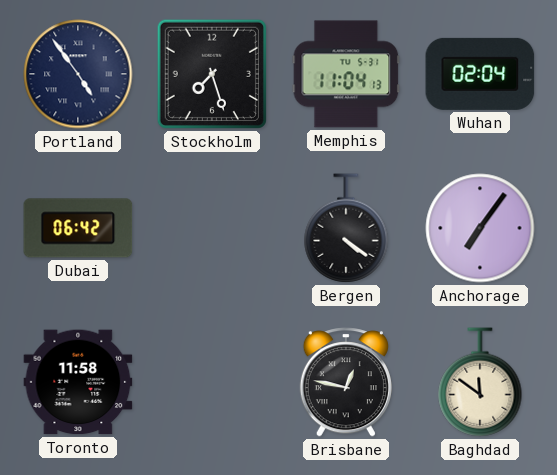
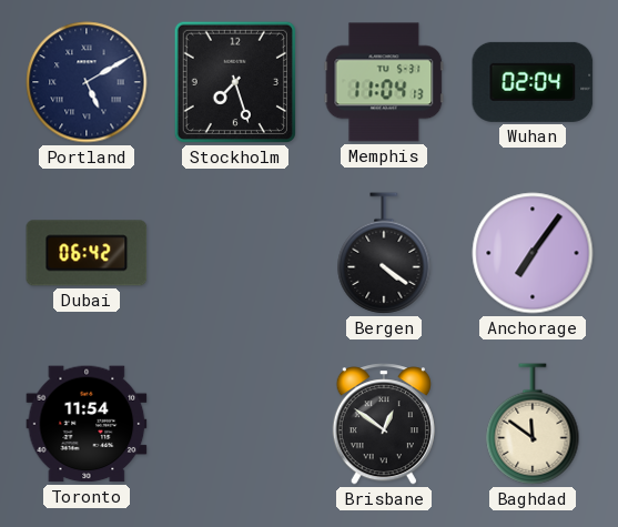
Portland: 4:54 -> 5:10 (87, 82)
Toronto: 11:58 -> 11:54 (87, 424)
Brisbane: 12:47 -> 12:51 (384, 424)
